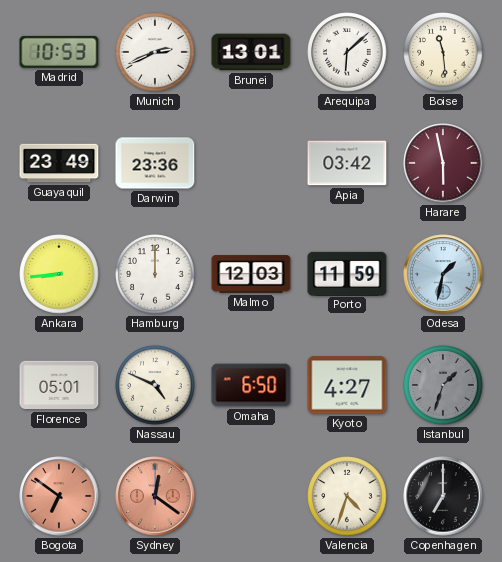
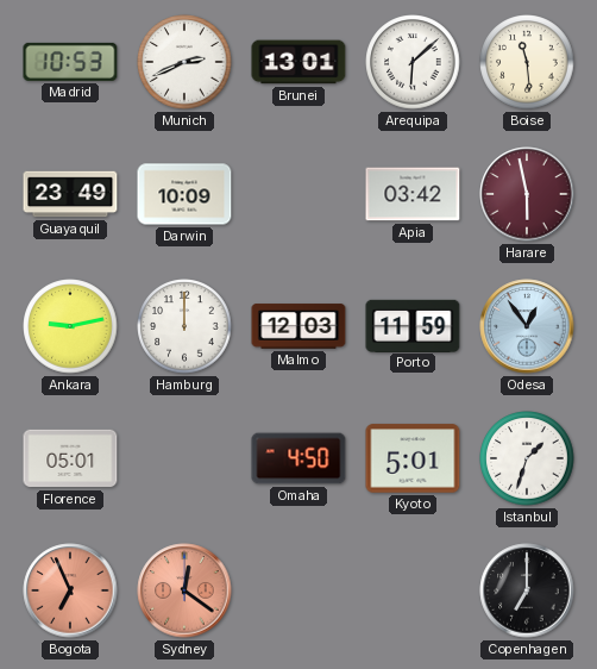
Darwin: 23:36 -> 10:09 (184, 194)
Ankara: 8:44 -> 9:13 (70, 326)
Odesa: 1:32 -> 12:54 (527, 326)
Nassau: 4:49 -> none (155, 385)
Omaha: 6:50 -> 4:50 (298, 458)
Kyoto: 4:27 -> 5:01 (413, 458)
Istanbul dial: grey -> white (527, 458)
Bogota: 6:51 -> 6:56 (70, 590)
Valencia: 4:33 -> none (347, 496)
